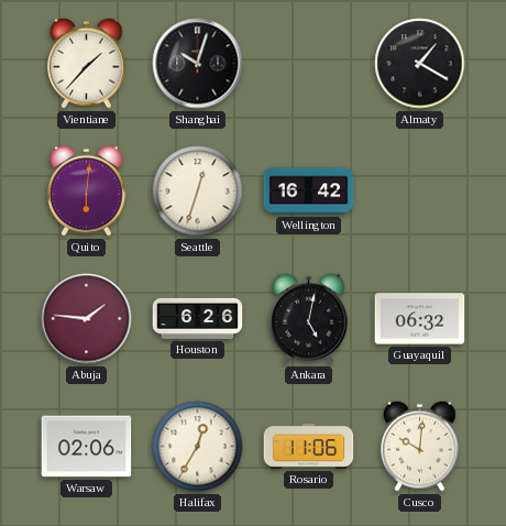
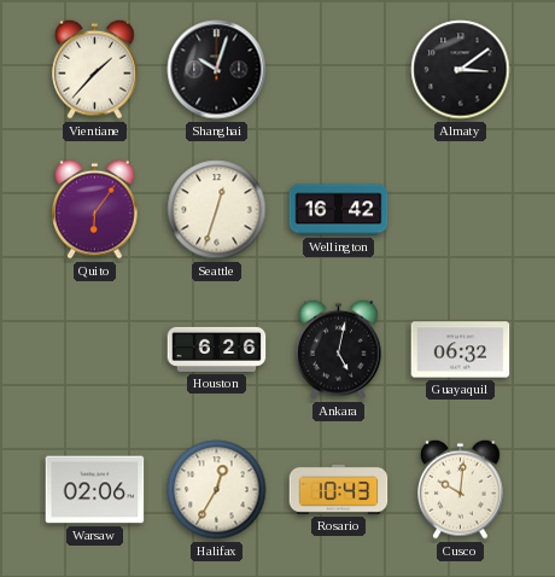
Almaty: 1:20 -> 3:09 (461, 70)
Quito: 6:01 -> 6:06 (95, 209)
Abuja: 1:46 -> none (87, 319)
Rosario: 11:06 -> 10:43 (339, 489)
